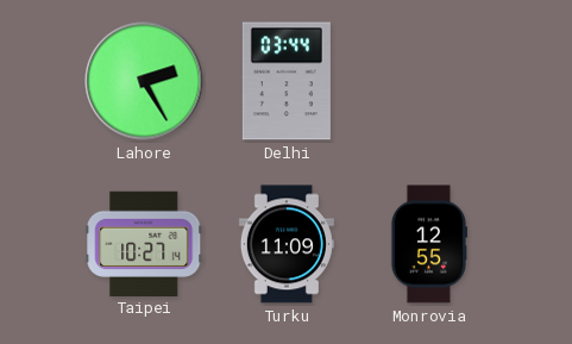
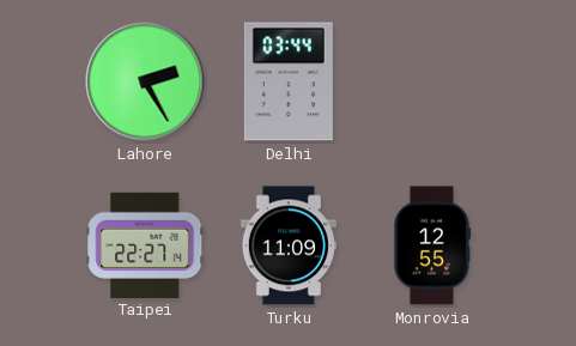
Taipei: 10:27 -> 22:27 (145, 244)
